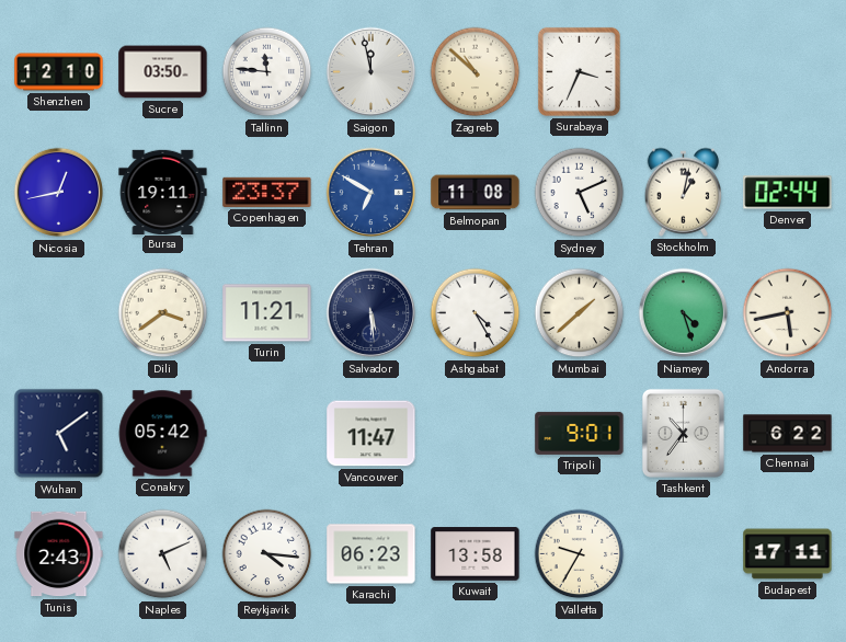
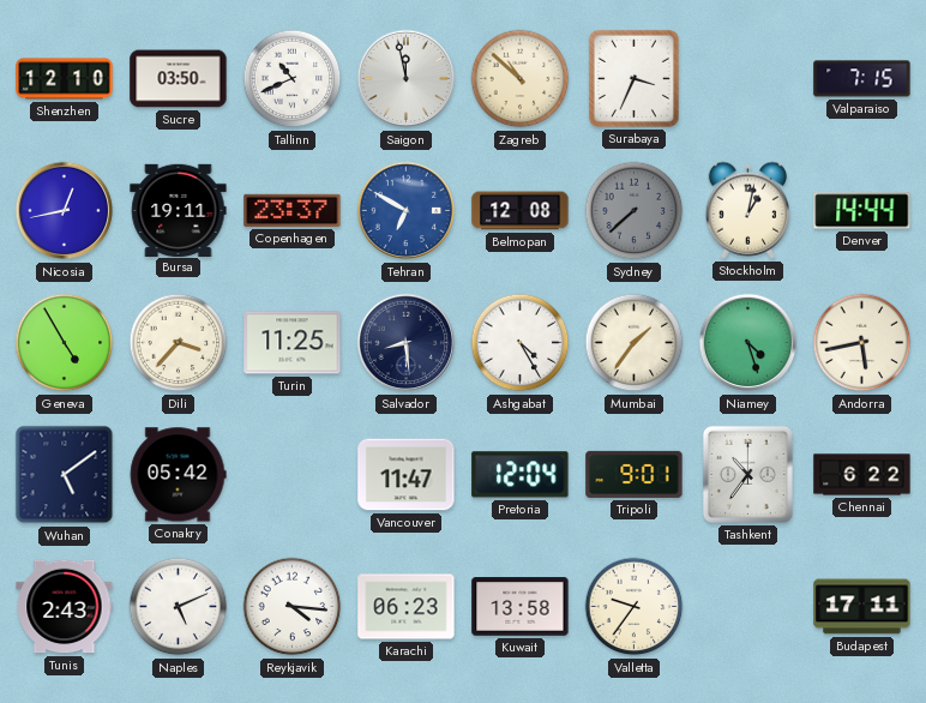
Tallinn: 11:46 -> 10:41 (293, 79)
Valparaiso: none -> 7:15 (862, 79)
Belmopan: 11:08 -> 12:08 (521, 211)
Sydney: 5:11 -> 7:38 (635, 211)
Sydney dial: white -> grey (635, 211)
Denver: 02:44 -> 14:44 (862, 211)
Geneva: none -> 4:55 (65, 343)
Dili: 3:39 -> 3:37 (179, 343)
Turin: 11:21 -> 11:25 (293, 343)
Salvador: 5:29 -> 8:29 (407, 343)
Mumbai: 1:38 -> 1:36 (635, 343)
Pretoria: none -> 12:04 (521, 475)
Valletta: 9:35 -> 9:36 (635, 607)
